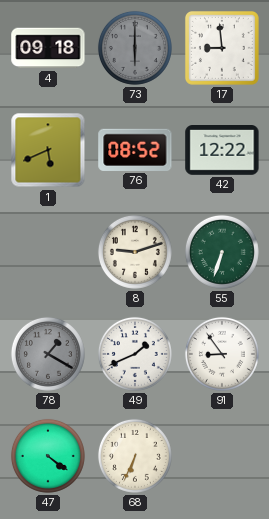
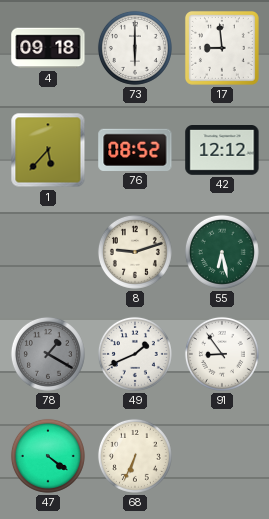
73 dial: grey -> white (135, 48)
1: 5:41 -> 5:37 (48, 150)
42: 12:22 -> 12:12 (222, 151)
55: 6:33 -> 6:28 (222, 252)
